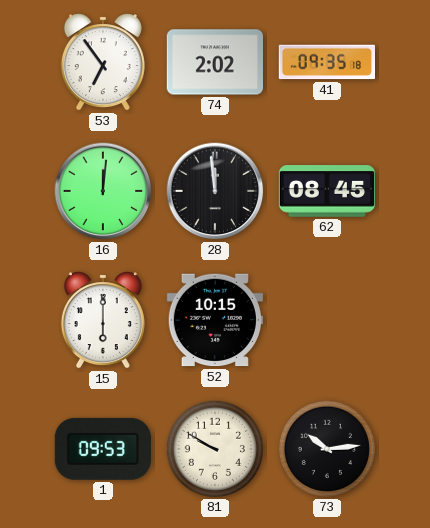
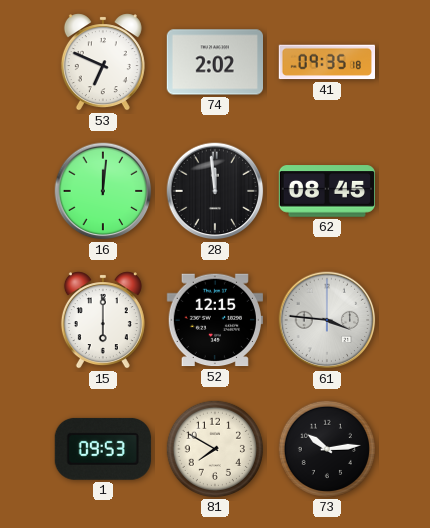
53: 6:54 -> 6:49 (103, 62)
52: 10:15 -> 12:15 (215, 320)
61: none -> 3:46 (327, 320)
81: 9:50 -> 7:50 (214, 448)
